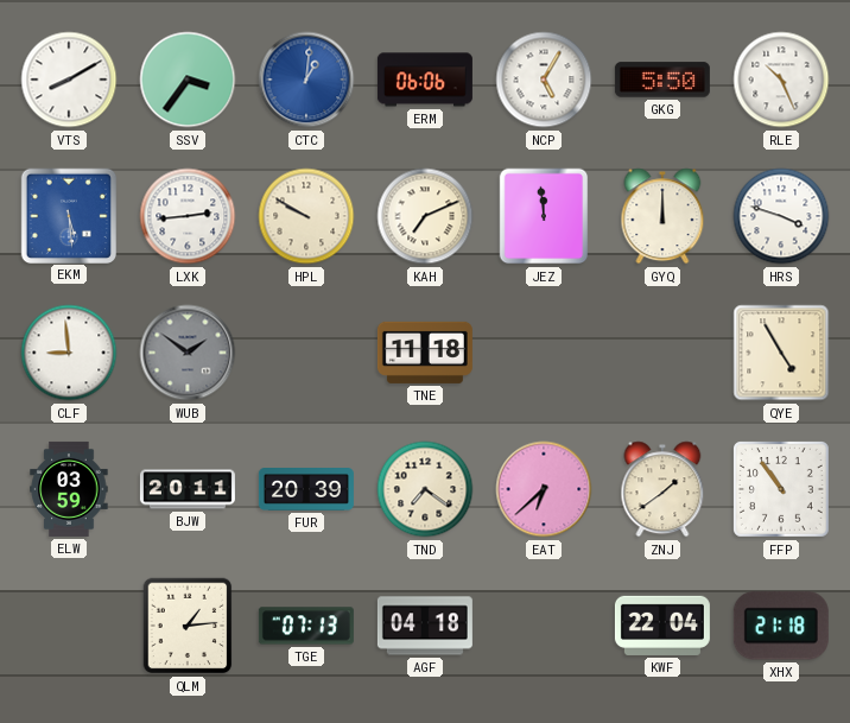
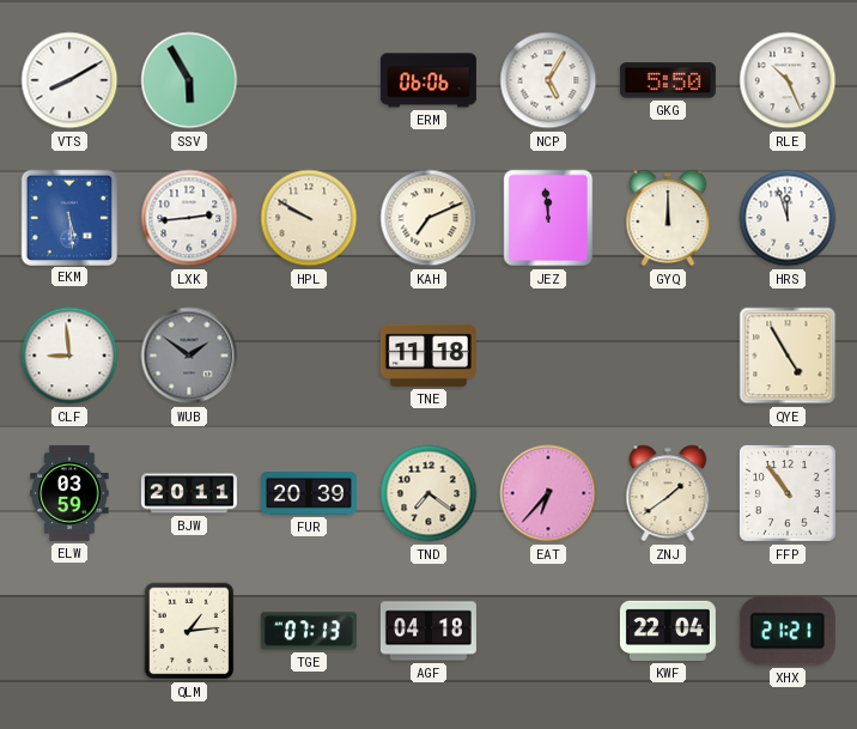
SSV: 3:36 -> 5:55 (189, 80)
CTC: 1:01 -> none (306, 80)
HRS: 3:48 -> 11:57 (788, 218)
EAT: 6:38 -> 6:37 (548, 493)
XHX: 21:18 -> 21:21 (788, 631)
